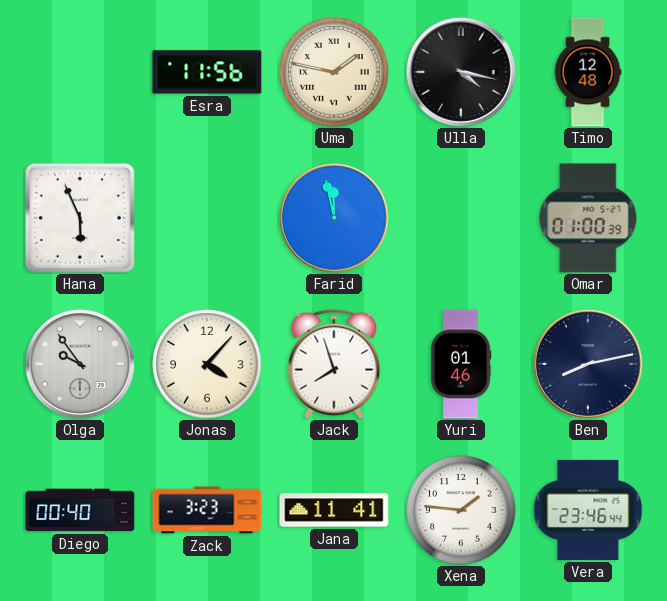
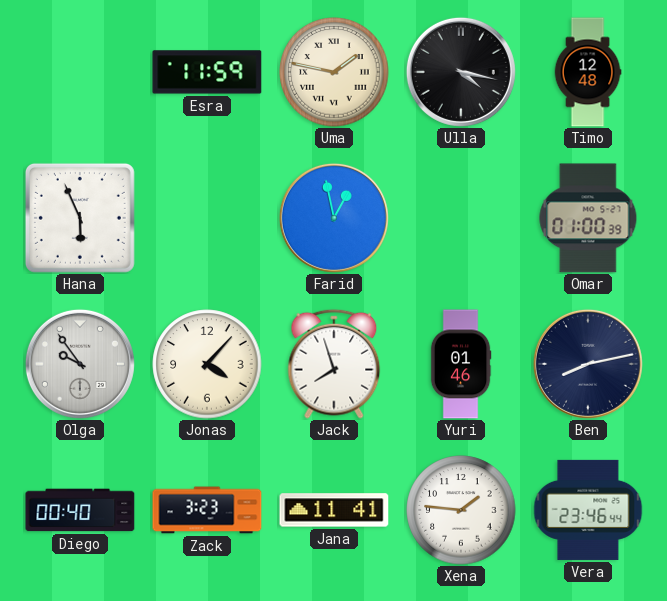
Esra: 11:56 -> 11:59 (207, 72)
Farid: 11:58 -> 12:58 (334, 218)
